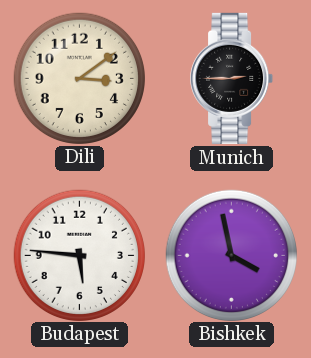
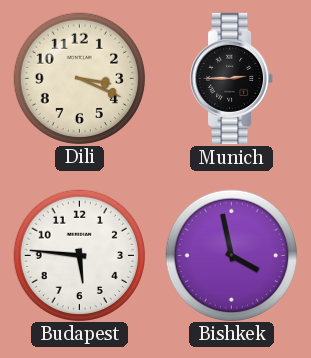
Dili: 3:09 -> 3:19 (79, 78)
